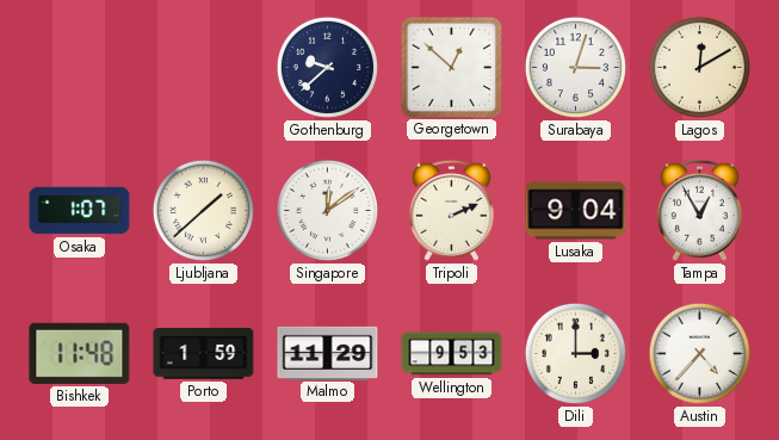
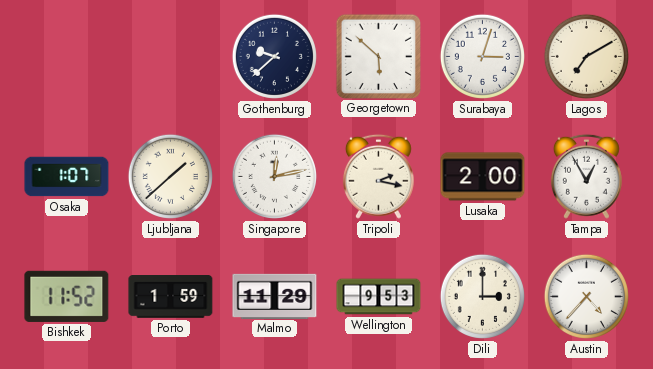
Georgetown: 12:52 -> 5:52 (378, 56)
Lagos: 12:10 -> 7:10 (586, 56)
Singapore: 12:09 -> 12:13 (274, 176)
Tripoli: 2:11 -> 2:17 (378, 176)
Lusaka: 9:04 -> 2:00 (483, 177)
Bishkek: 11:48 -> 11:52 (67, 296)
